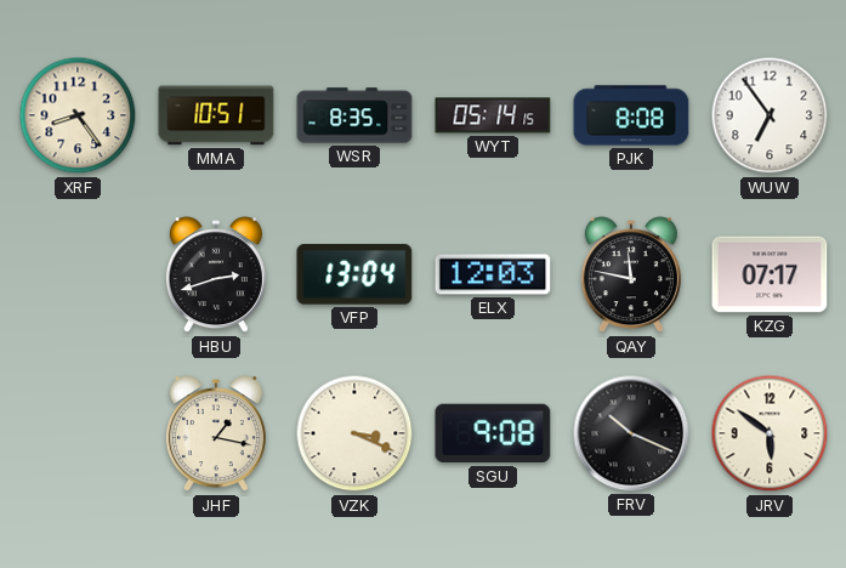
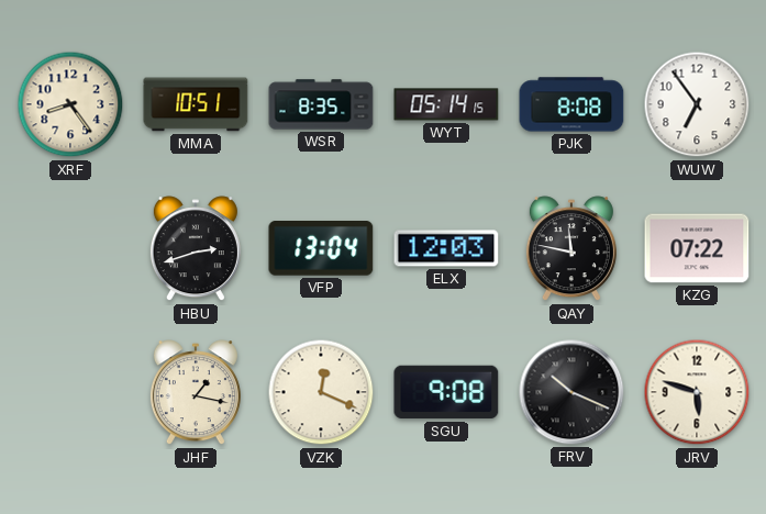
KZG: 07:17 -> 07:22 (697, 248)
VZK: 3:19 -> 12:19 (321, 392)
JRV: 5:51 -> 5:48 (697, 392)
